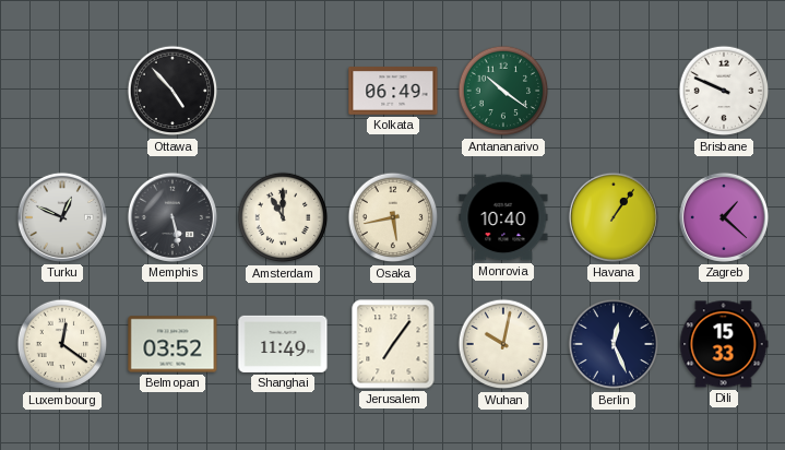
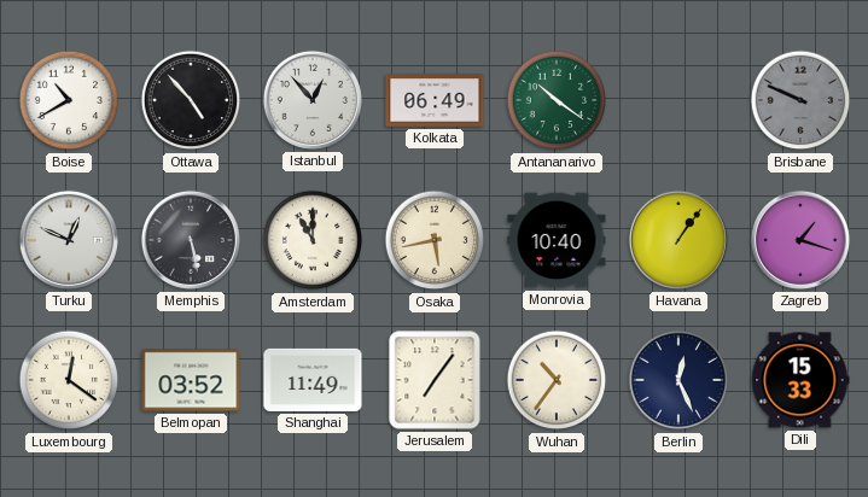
Boise: none -> 10:40 (69, 100)
Istanbul: none -> 12:53 (313, 100)
Brisbane dial: white -> grey (800, 100)
Zagreb: 1:22 -> 1:18 (800, 240)
Wuhan: 10:02 -> 10:36 (557, 380)
